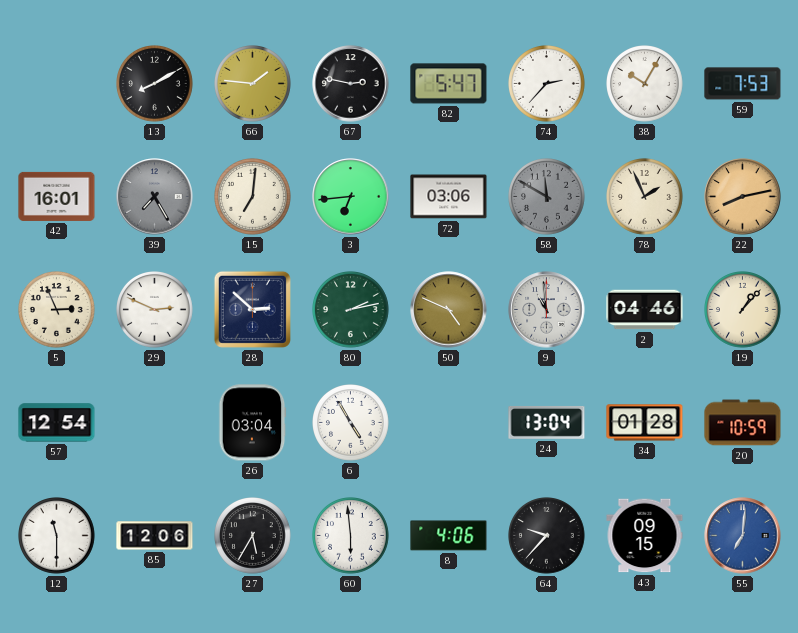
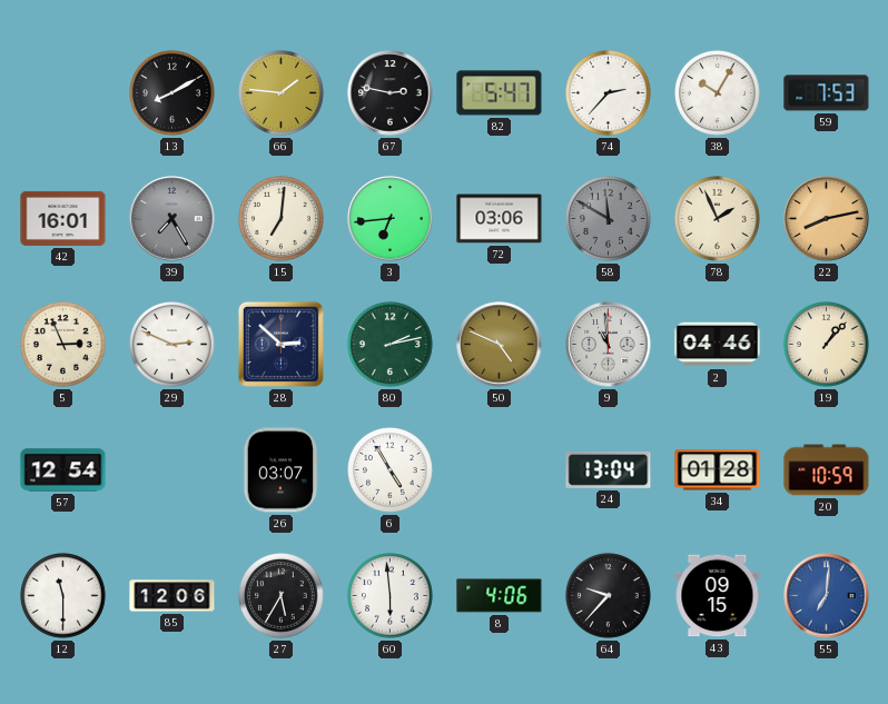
26: 03:04 -> 03:07 (280, 470)
